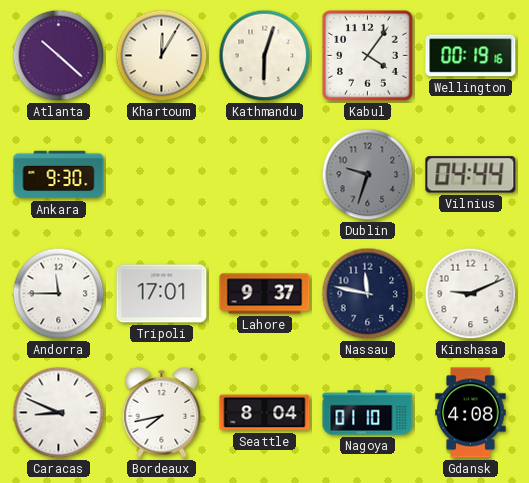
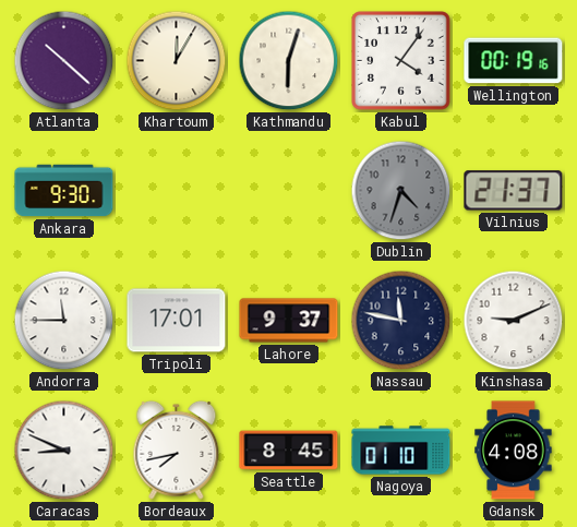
Dublin: 9:33 -> 4:33 (401, 191)
Vilnius: 04:44 -> 21:37 (514, 191)
Seattle: 8:04 -> 8:45 (289, 451)
